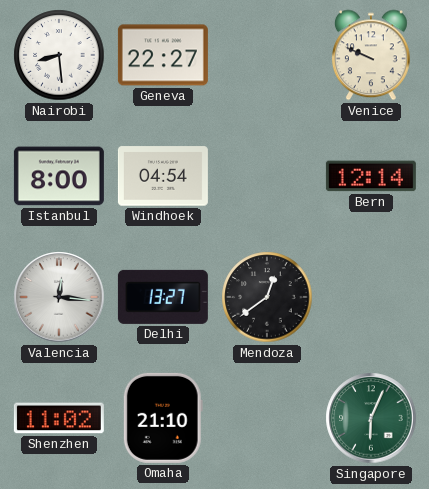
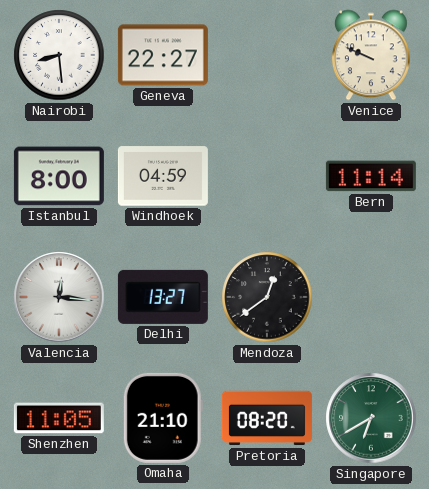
Windhoek: 04:54 -> 04:59 (163, 176)
Bern: 12:14 -> 11:14 (371, 176)
Shenzhen: 11:02 -> 11:05 (59, 418)
Pretoria: none -> 08:20 (267, 418)
Singapore: 6:04 -> 6:40 (371, 418)
